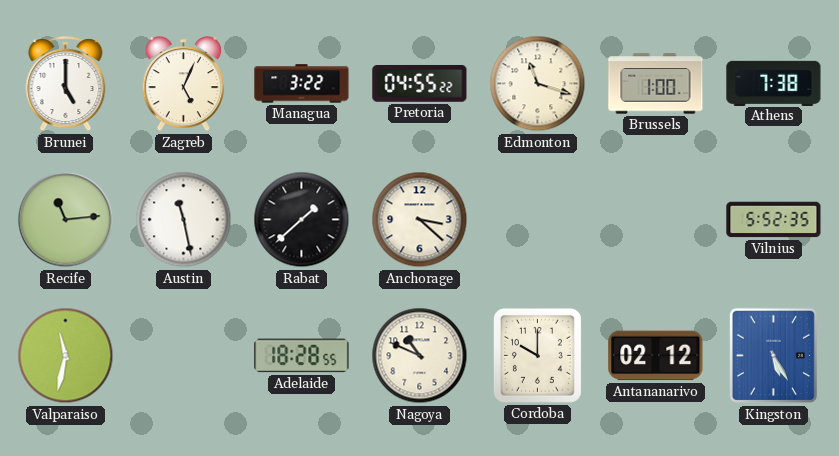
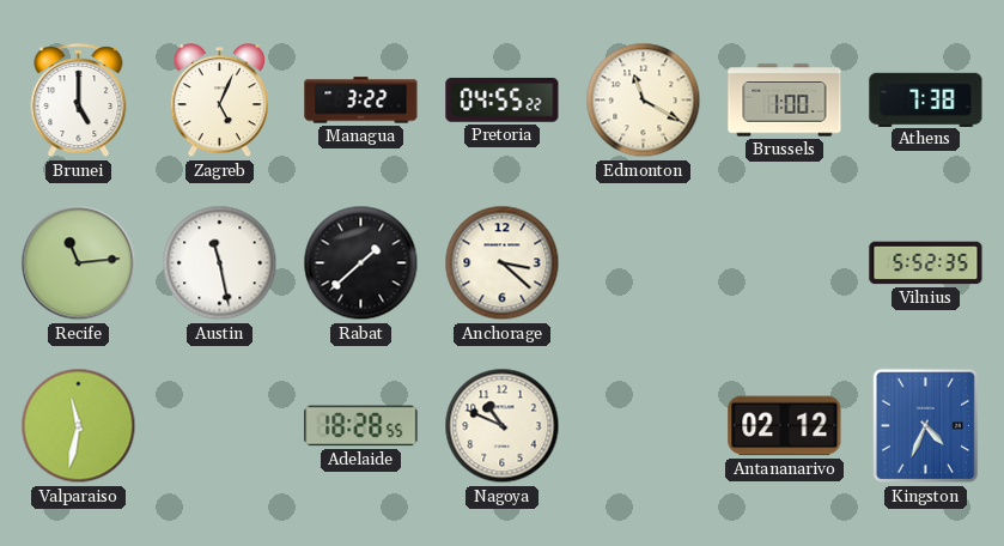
Edmonton: 11:18 -> 11:20 (644, 101)
Cordoba: 10:00 -> none (537, 355)
Kingston: 5:25 -> 4:34 (926, 426)
